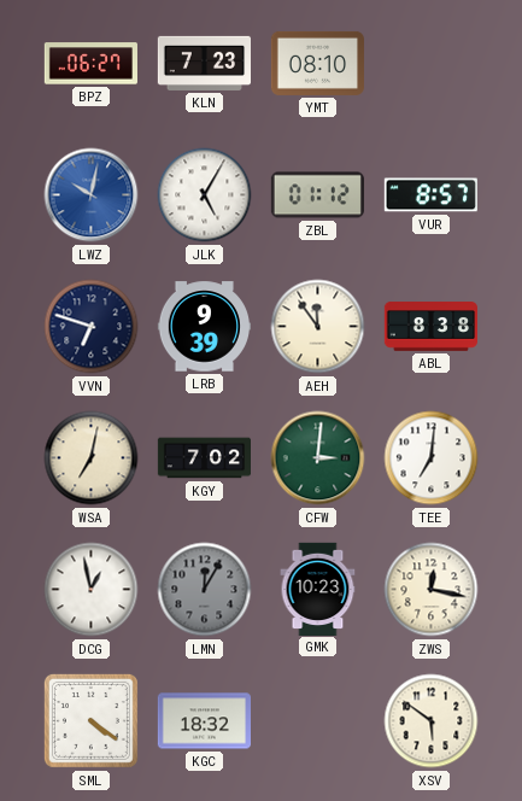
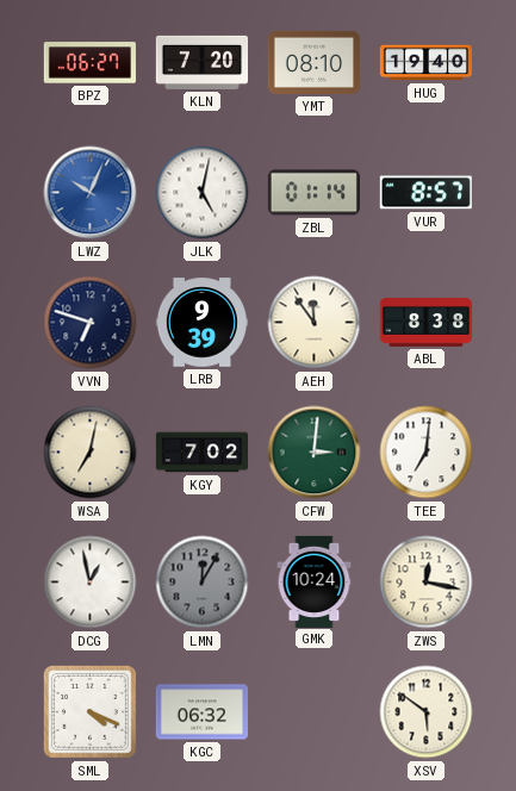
KLN: 7:23 -> 7:20 (201, 62)
HUG: none -> 19:40 (425, 63)
LWZ: 10:02 -> 10:04 (91, 193)
JLK: 5:05 -> 5:02 (203, 193)
ZBL: 01:12 -> 01:14 (313, 193)
GMK: 10:23 -> 10:24 (315, 581)
SML: 4:21 -> 4:19 (89, 711)
KGC: 18:32 -> 06:32 (201, 712)
